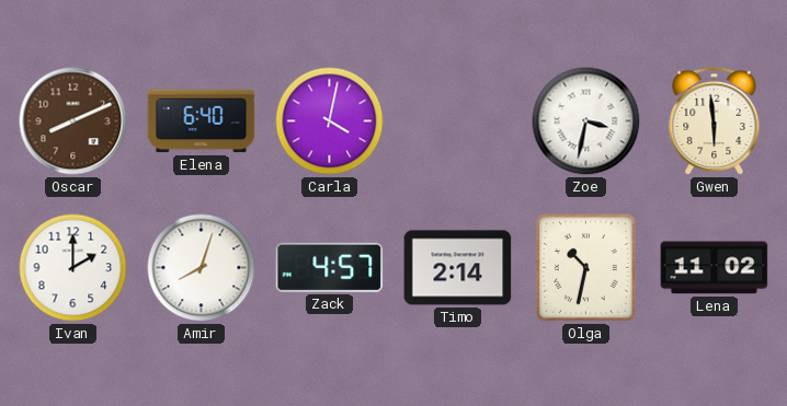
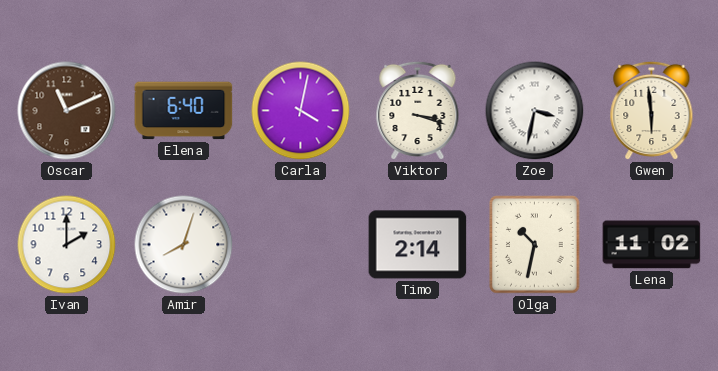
Oscar: 8:11 -> 11:11 (67, 111)
Viktor: none -> 3:18 (418, 111)
Zack: 4:57 -> none (330, 267)
